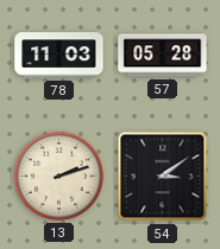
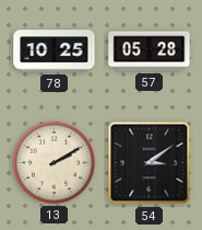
78: 11:03 -> 10:25 (55, 51)
13: 2:12 -> 2:10 (54, 162)
